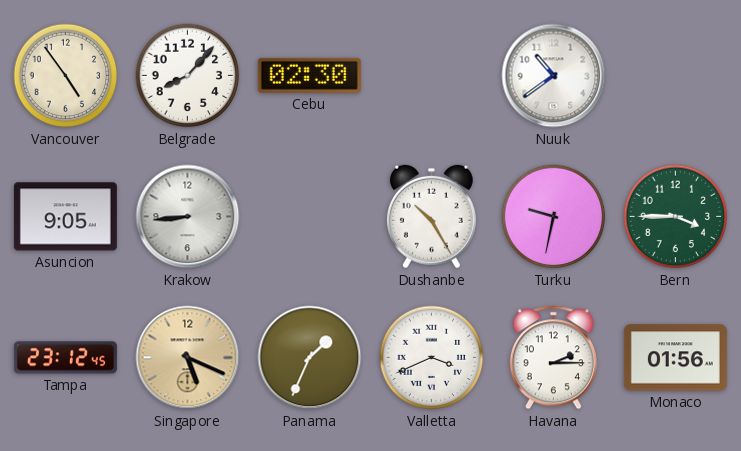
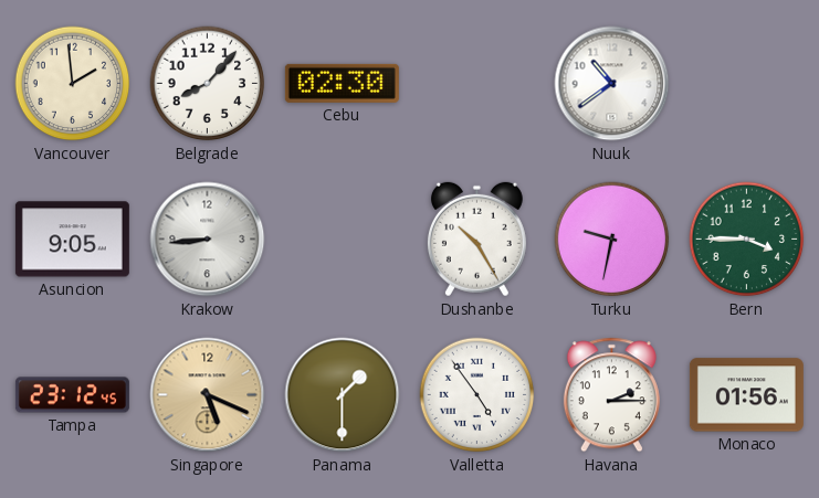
Vancouver: 4:54 -> 1:59 (73, 84)
Panama: 1:34 -> 1:30 (343, 395)
Valletta: 3:41 -> 4:54 (477, 395)
